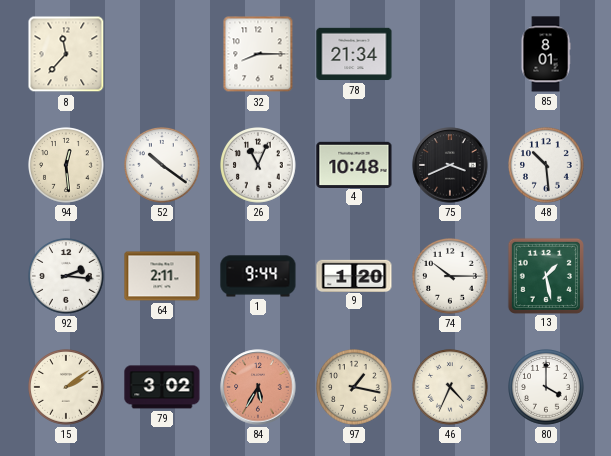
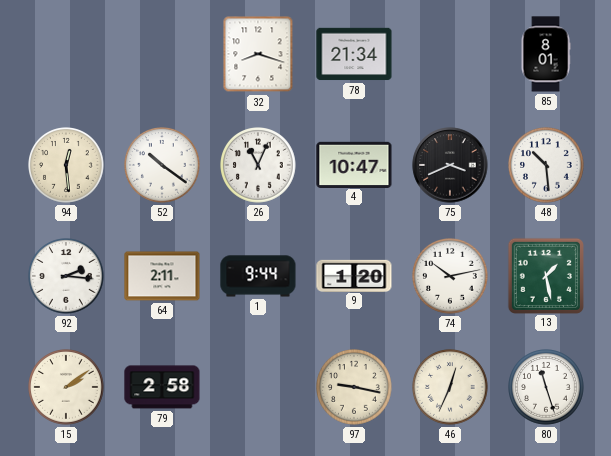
8: 11:37 -> none (66, 54)
32: 8:15 -> 8:18 (258, 54)
4: 10:48 -> 10:47 (354, 164)
74: 10:15 -> 10:13 (451, 277)
79: 3:02 -> 2:58 (162, 387)
84: 5:35 -> none (258, 387)
97: 1:17 -> 9:17 (355, 388)
46: 4:34 -> 12:34 (451, 388)
80: 4:00 -> 11:27 (547, 388)
